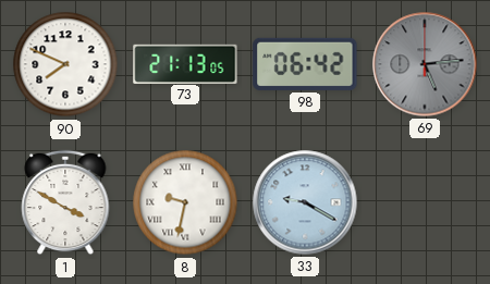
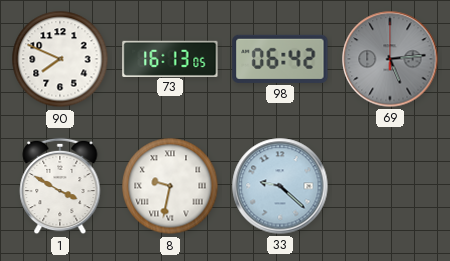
73: 21:13 -> 16:13 (170, 58)
33: 9:20 -> 9:22 (280, 186)
